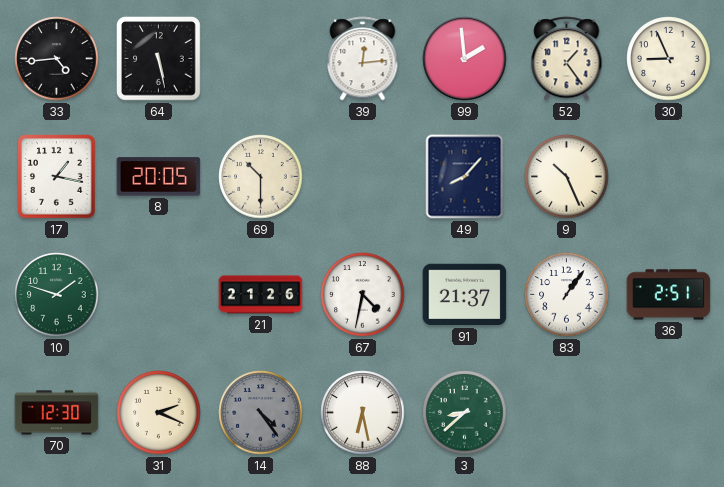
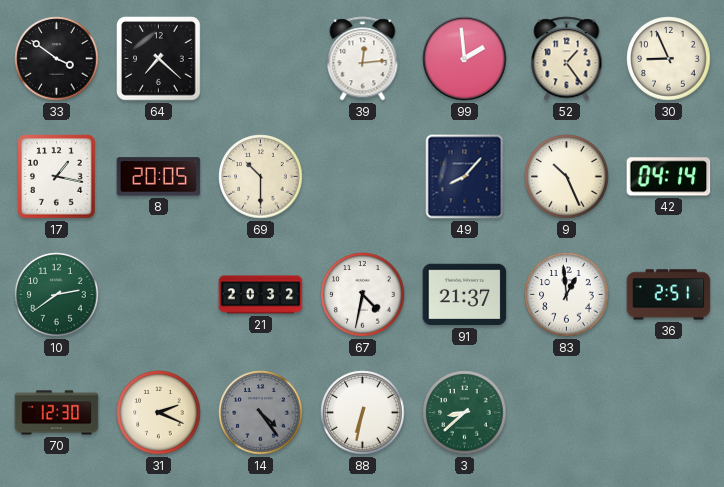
33: 4:44 -> 3:51 (57, 59)
64: 5:28 -> 7:22 (159, 59)
42: none -> 04:14 (669, 177)
10: 1:48 -> 2:39 (57, 295)
21: 21:26 -> 20:32 (261, 295)
83: 1:06 -> 12:59 (567, 295)
88: 6:28 -> 6:32 (363, 413)
